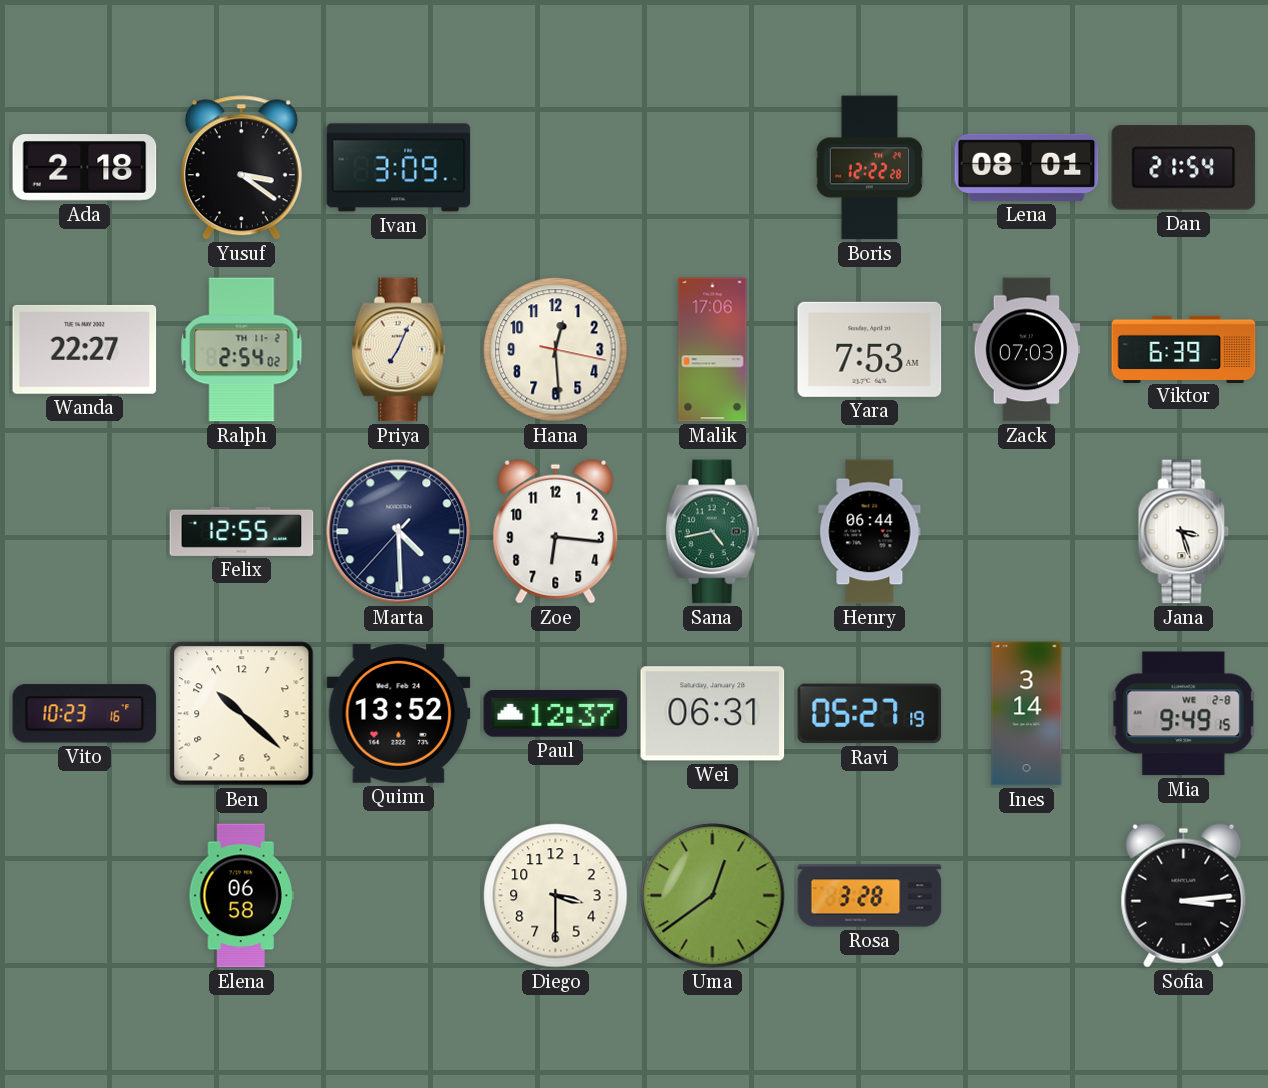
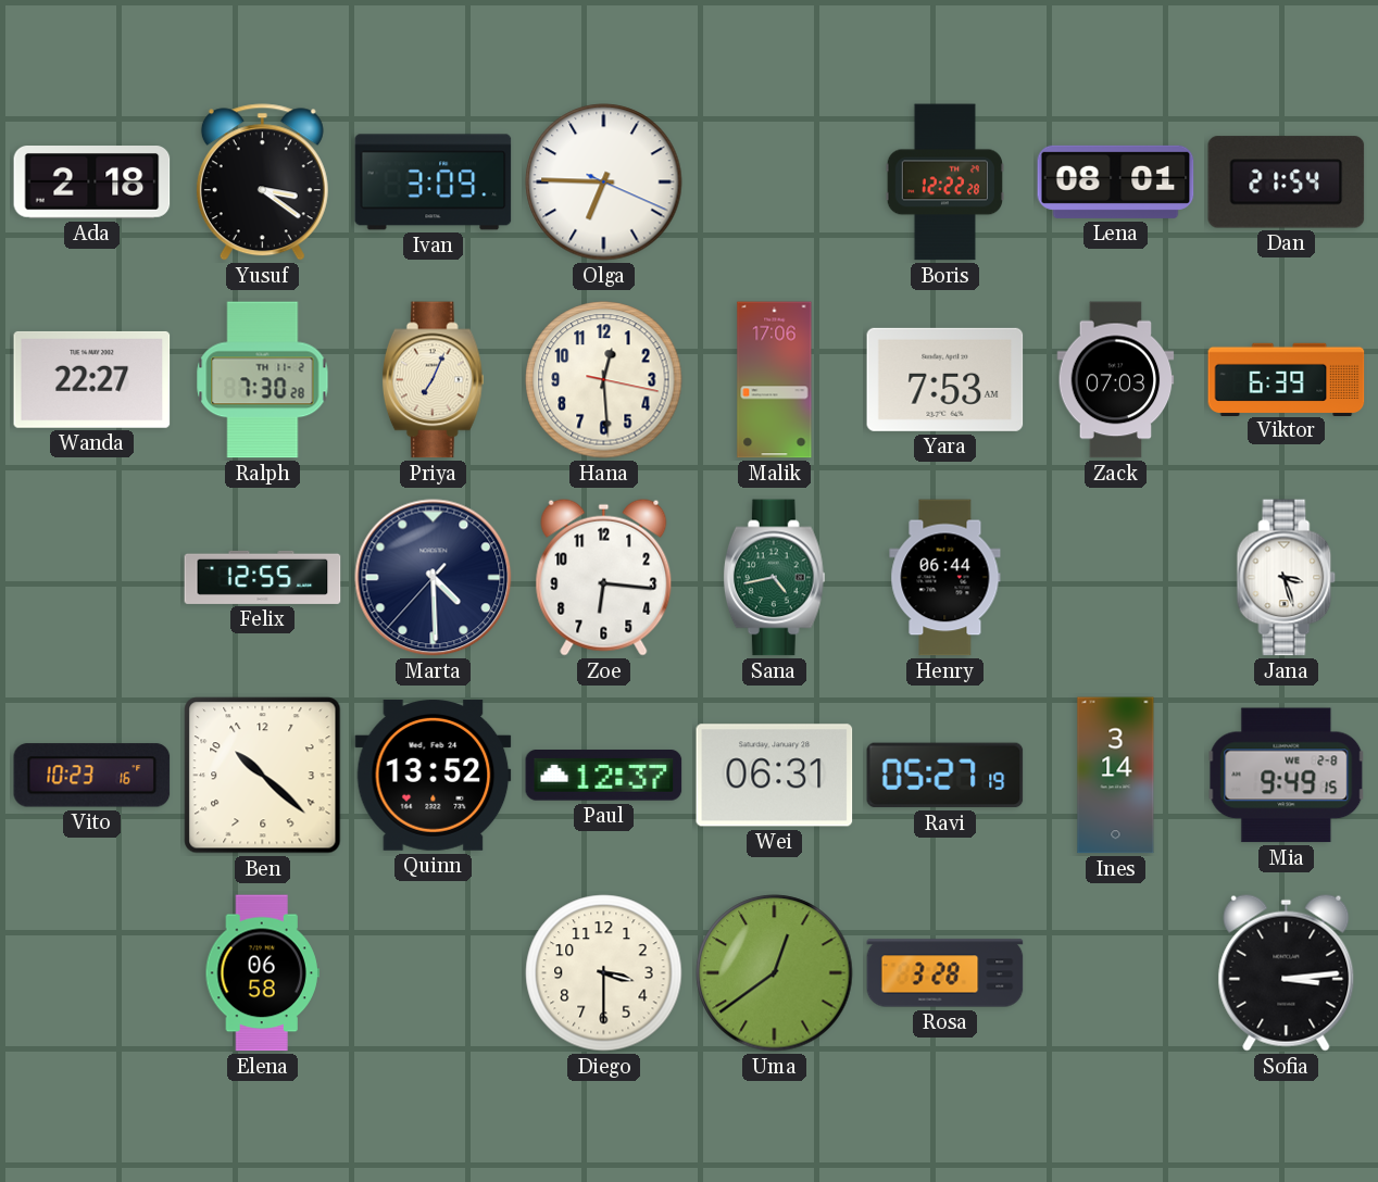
Olga: none -> 6:45 (604, 183)
Ralph: 2:54 -> 7:30 (263, 380)
